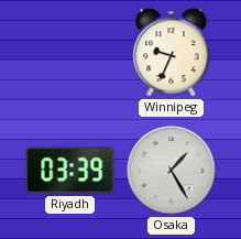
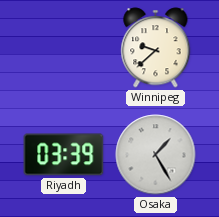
Winnipeg: 9:34 -> 9:38 (156, 48)
